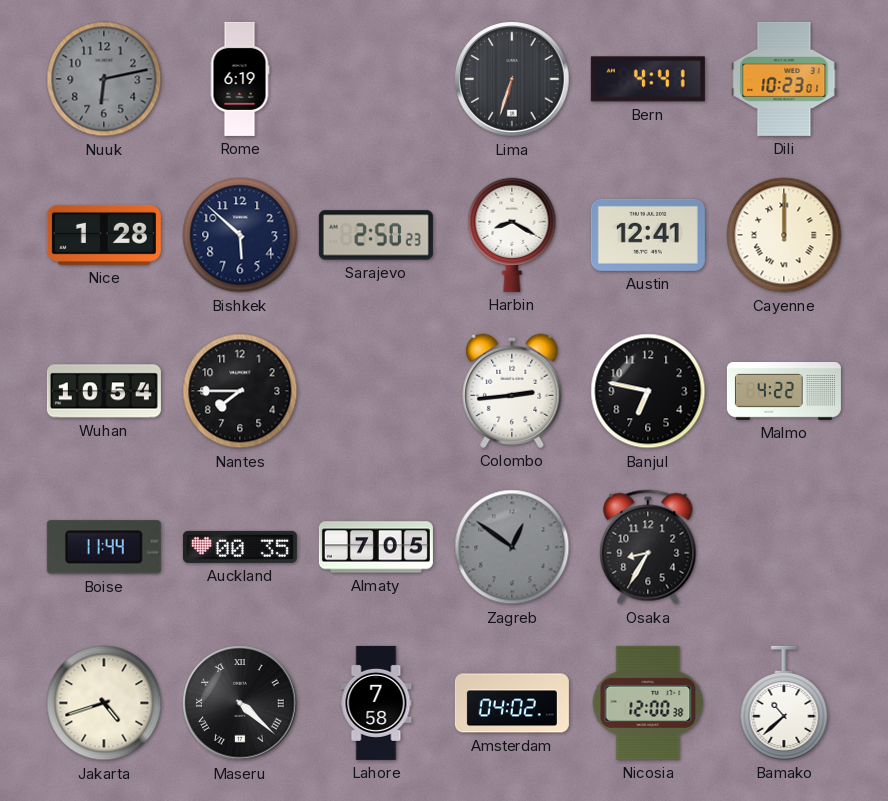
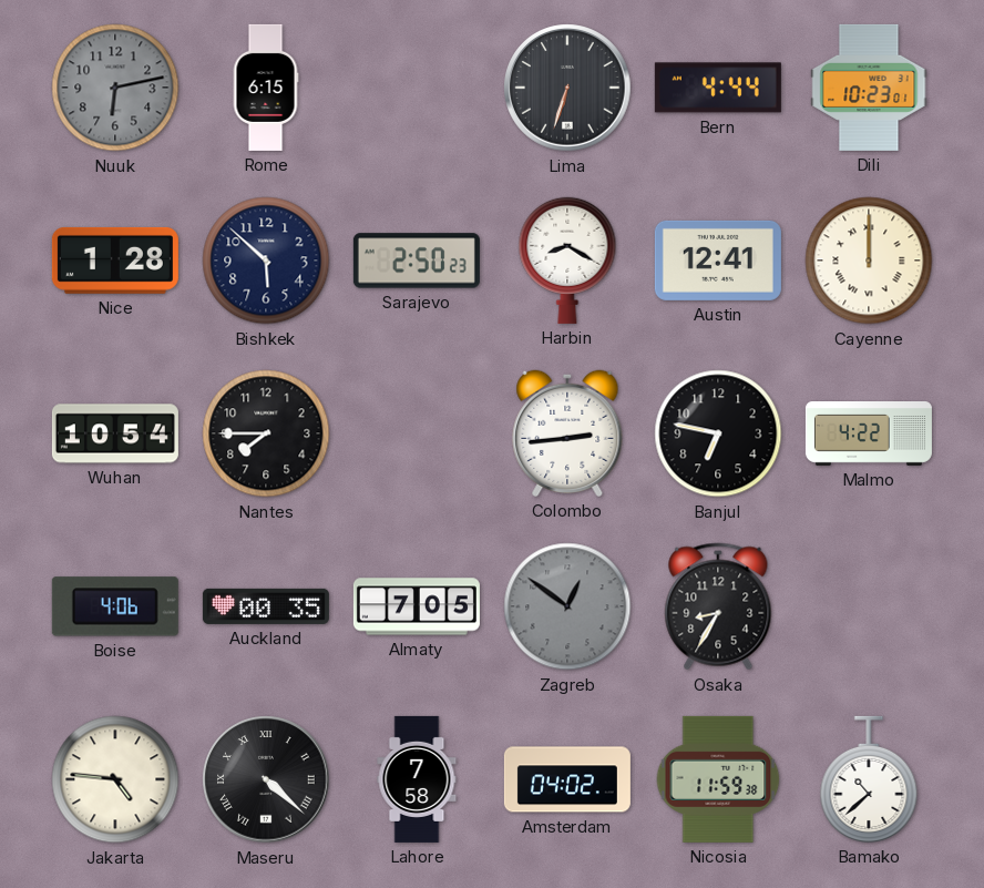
Rome: 6:19 -> 6:15 (266, 88)
Bern: 4:41 -> 4:44 (718, 88)
Boise: 11:44 -> 4:06 (115, 606)
Jakarta: 4:42 -> 4:46 (115, 779)
Nicosia: 12:00 -> 11:59 (718, 779)
